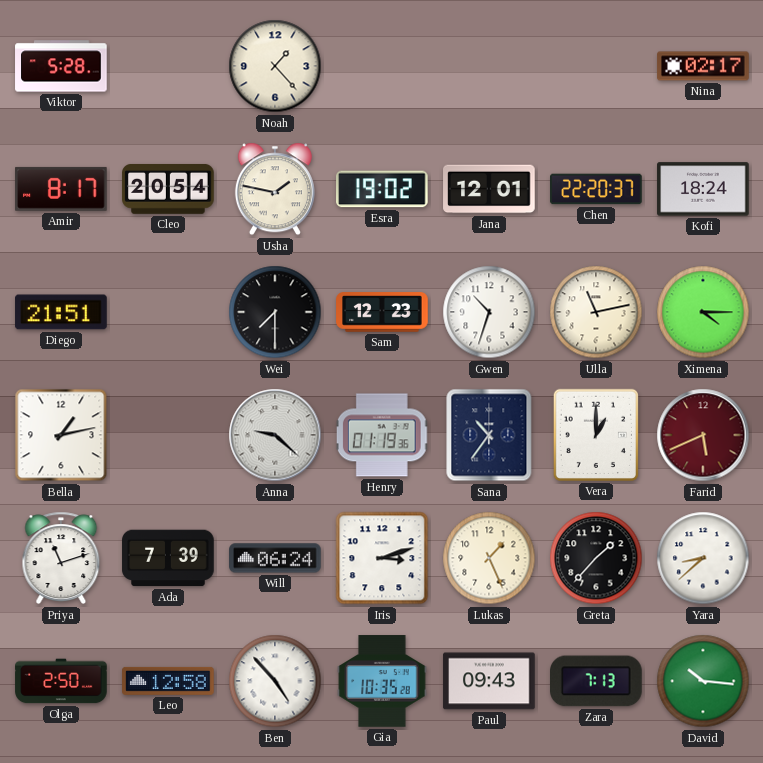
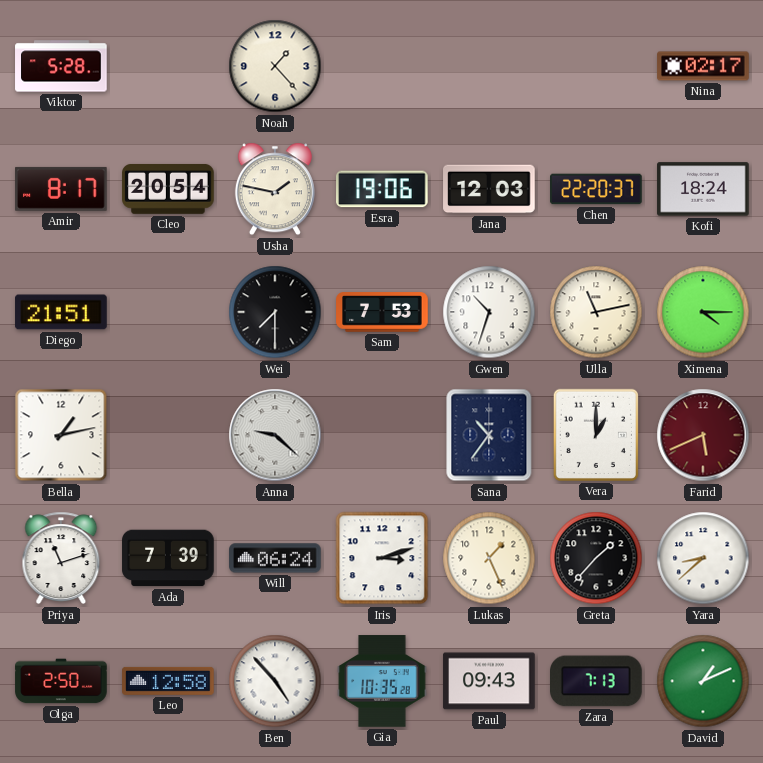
Esra: 19:02 -> 19:06 (383, 189)
Jana: 12:01 -> 12:03 (489, 189)
Sam: 12:23 -> 7:53 (382, 312)
Henry: 01:19 -> none (382, 435)
David: 10:16 -> 1:11 (703, 681)
